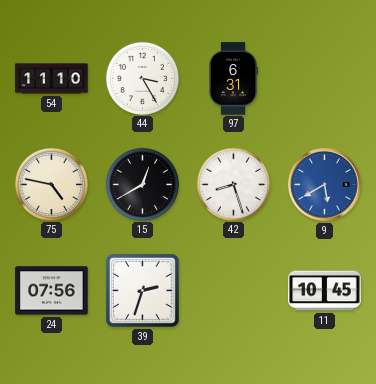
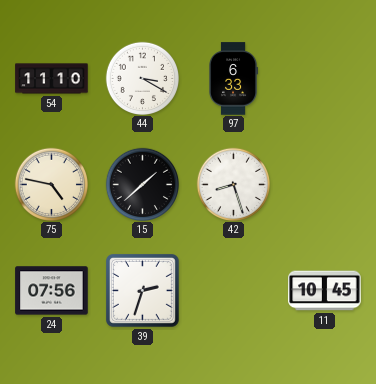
44: 3:25 -> 3:20 (142, 78)
97: 6:31 -> 6:33 (233, 79)
15: 12:40 -> 1:38 (142, 184)
9: 5:40 -> none (325, 185)
